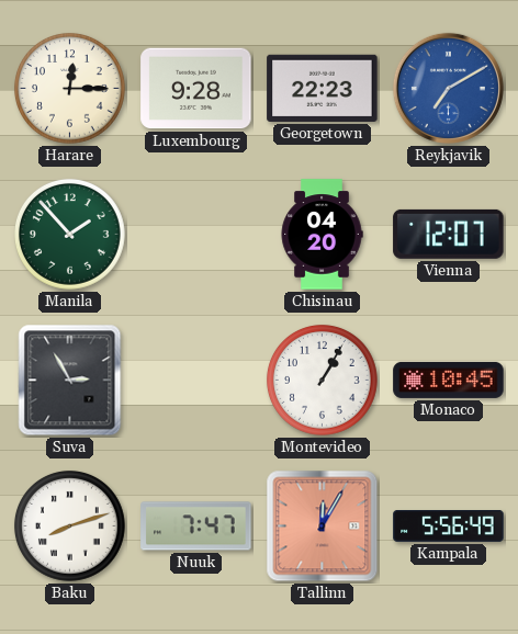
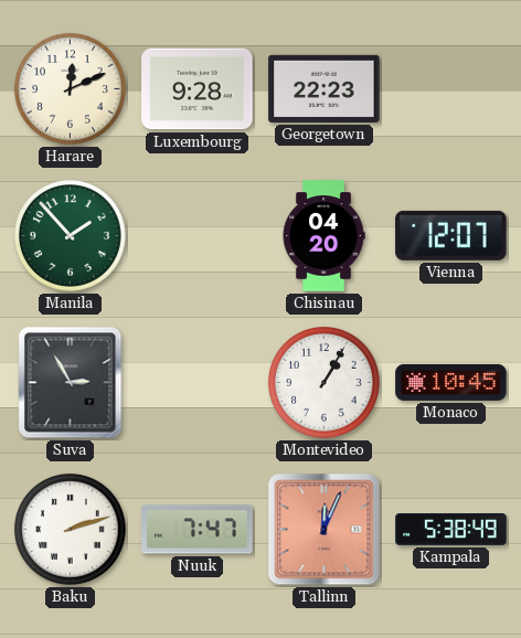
Harare: 12:15 -> 12:11 (70, 89)
Reykjavik: 7:10 -> none (448, 88)
Baku: 8:12 -> 2:12 (70, 530)
Tallinn: 12:05 -> 12:04 (325, 530)
Kampala: 5:56 -> 5:38 (451, 530)
